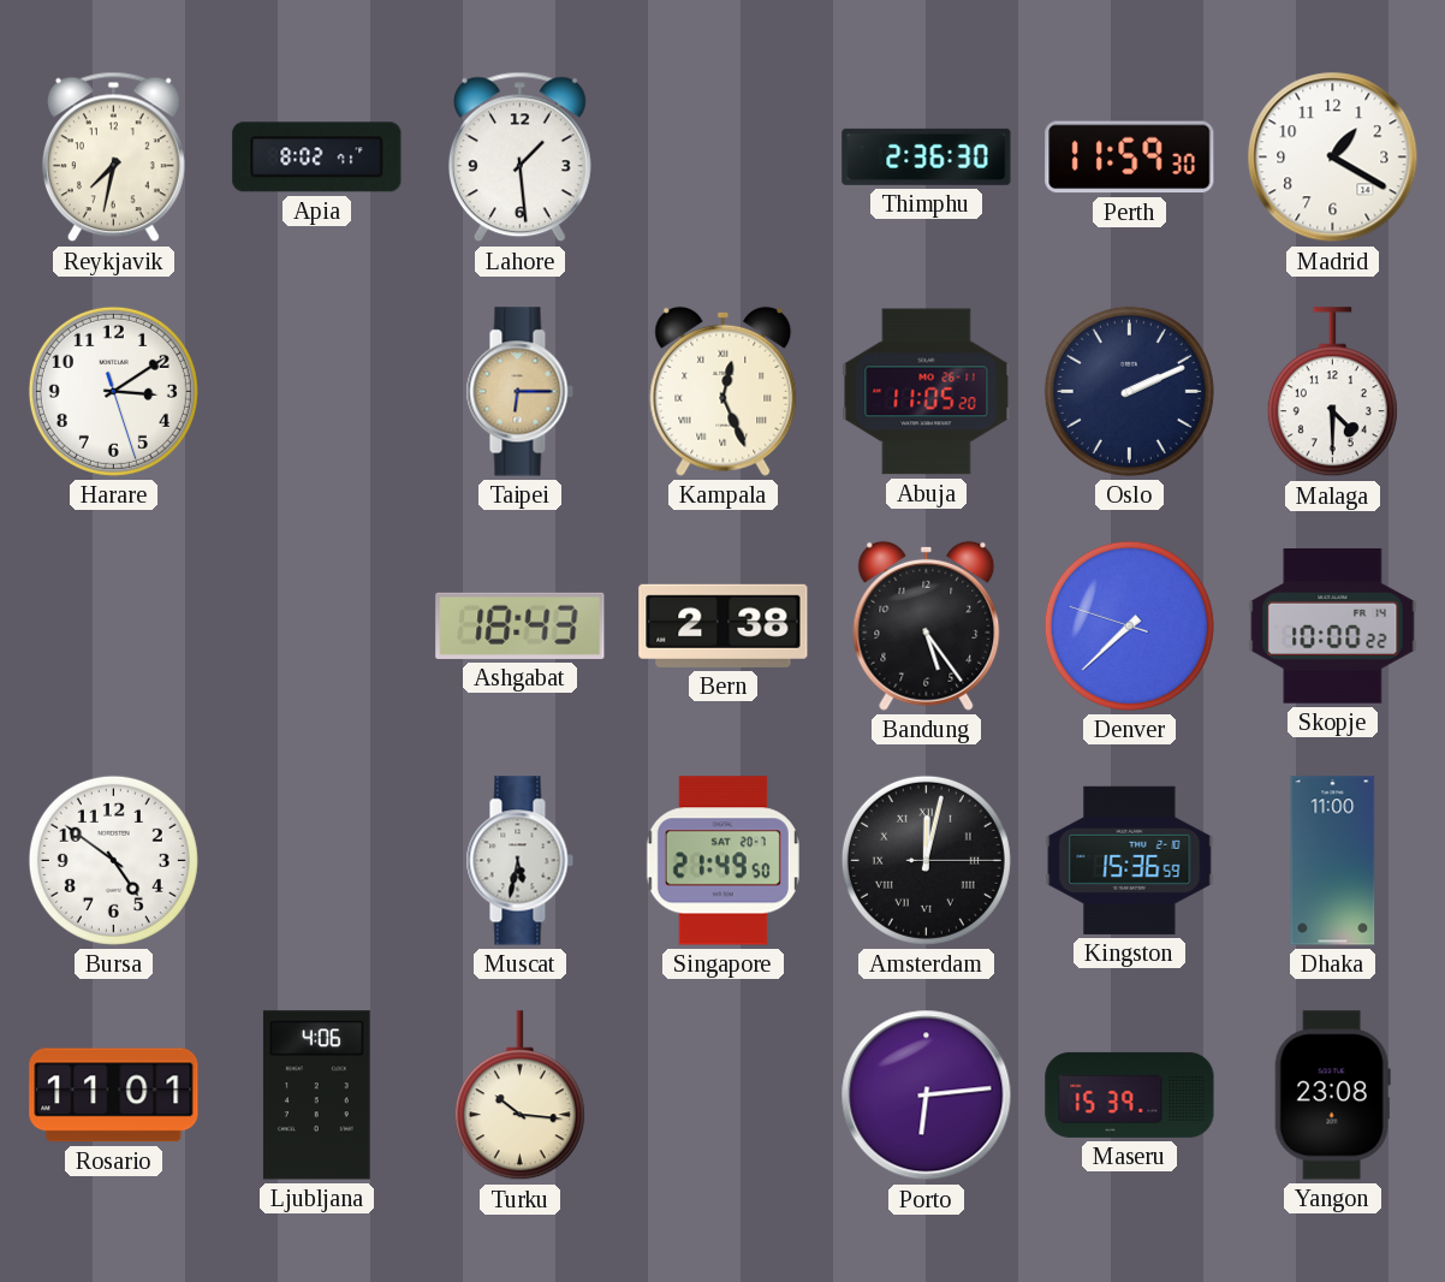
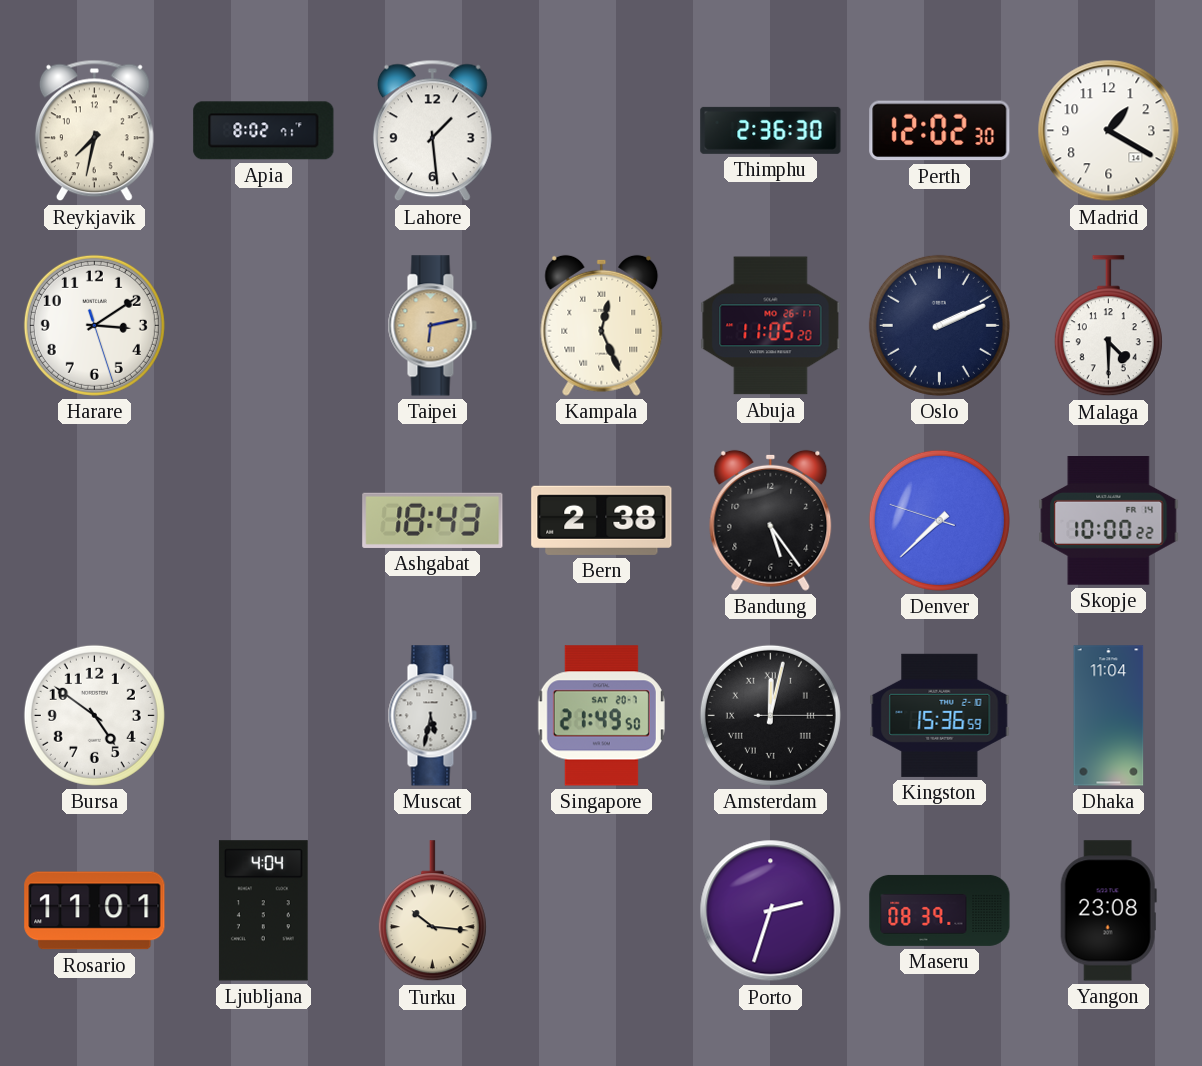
Perth: 11:59 -> 12:02 (940, 131)
Taipei: 6:15 -> 6:13 (432, 326)
Dhaka: 11:00 -> 11:04 (1109, 716)
Ljubljana: 4:06 -> 4:04 (263, 911)
Porto: 6:14 -> 2:33 (771, 911)
Maseru: 15:39 -> 08:39 (940, 910)
